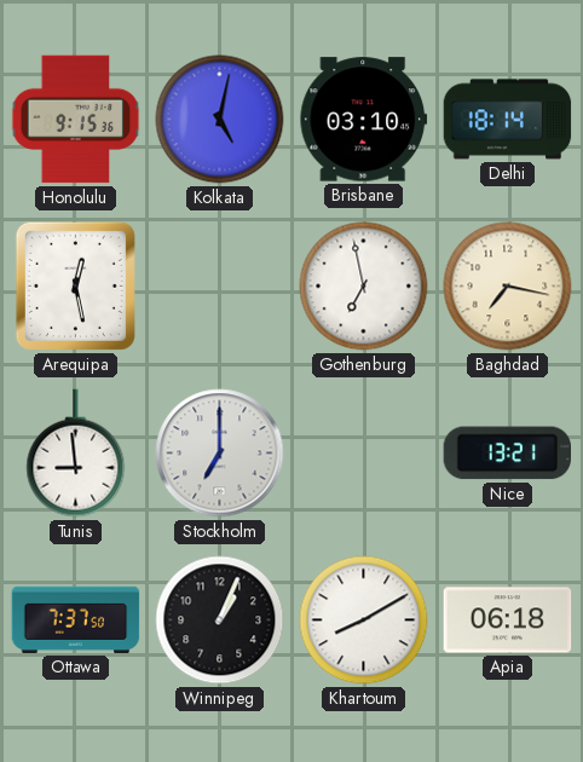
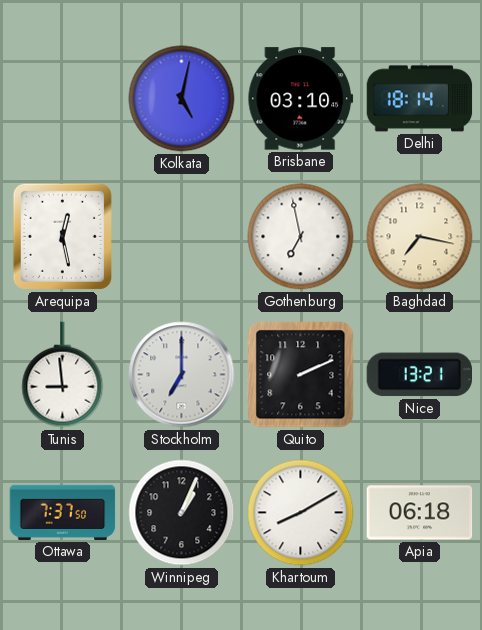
Honolulu: 9:15 -> none (76, 120)
Quito: none -> 2:11 (301, 375)
